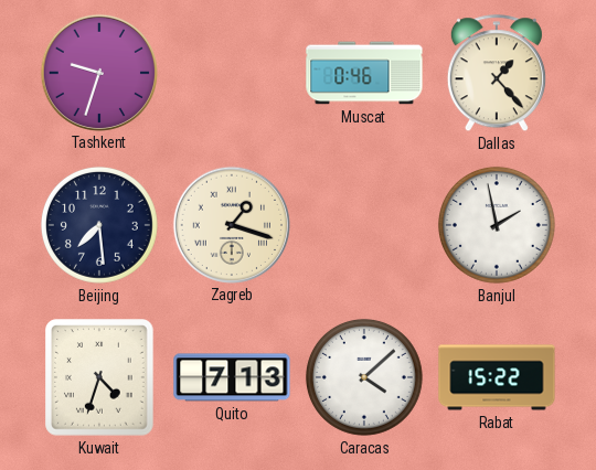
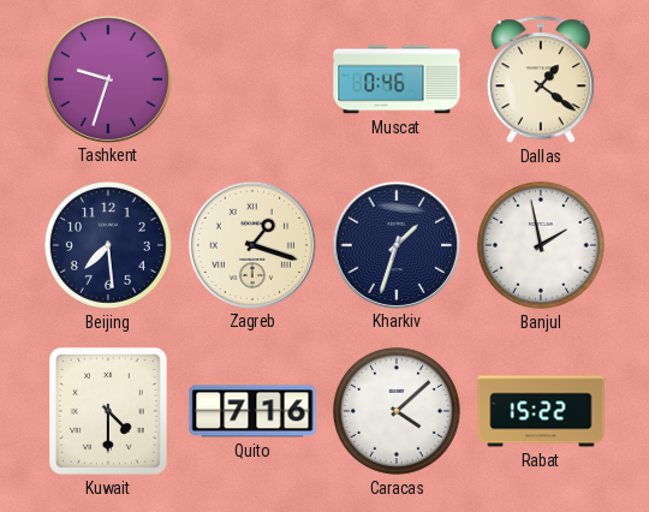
Dallas: 1:23 -> 1:21 (541, 81)
Kharkiv: none -> 1:33 (395, 244)
Kuwait: 4:33 -> 4:30 (108, 411)
Quito: 7:13 -> 7:16 (252, 411)
